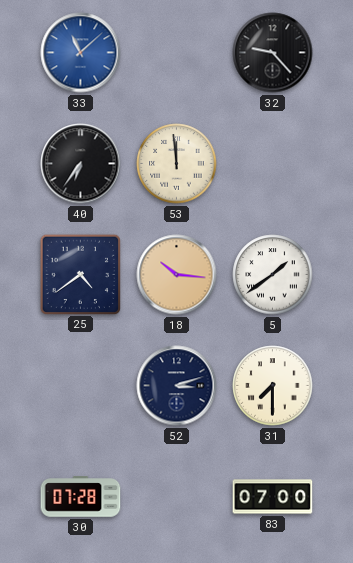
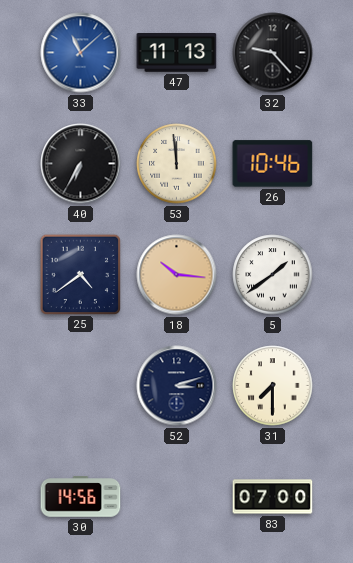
47: none -> 11:13 (177, 53)
40: 6:36 -> 6:35 (81, 164)
26: none -> 10:46 (273, 164)
30: 07:28 -> 14:56 (81, 497)
